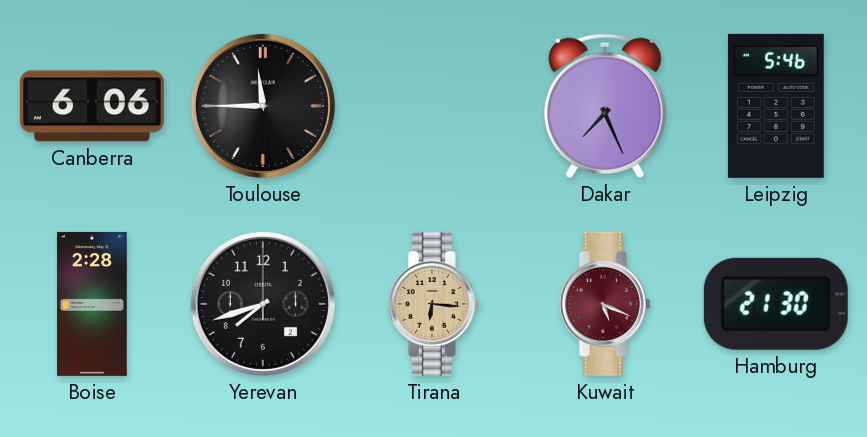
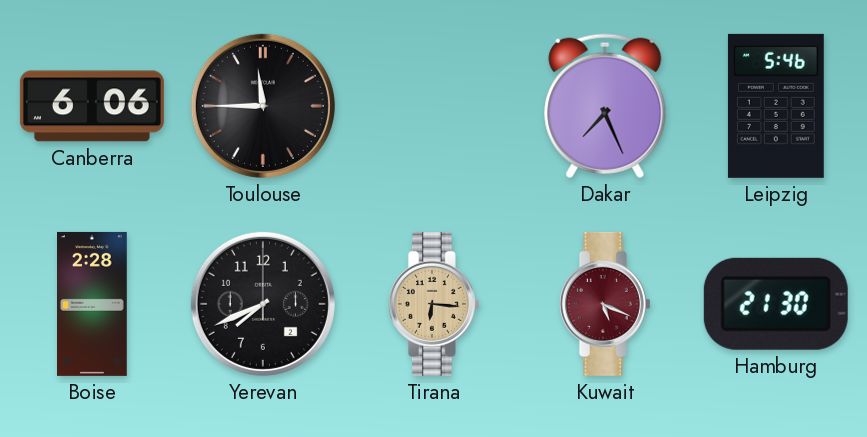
Yerevan: 7:42 -> 7:41 (263, 304)
